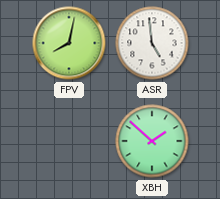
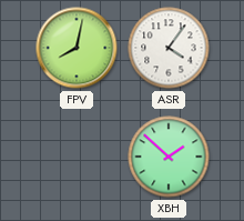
ASR: 4:59 -> 4:06 (169, 48)
